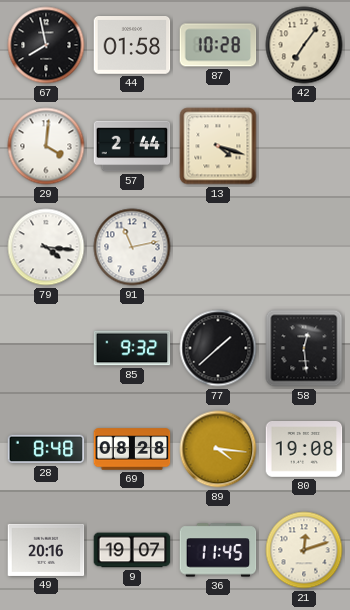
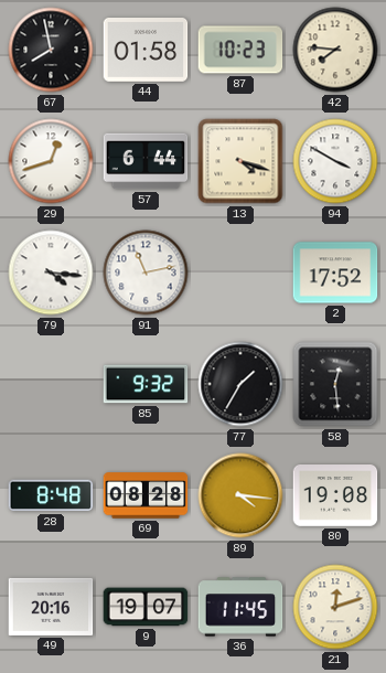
87: 10:28 -> 10:23 (240, 50)
42: 7:06 -> 7:46 (335, 50)
29: 4:01 -> 12:42 (51, 161)
57: 2:44 -> 6:44 (146, 161)
94: none -> 3:50 (335, 161)
2: none -> 17:52 (335, 273)
77: 1:38 -> 1:35 (240, 384)
